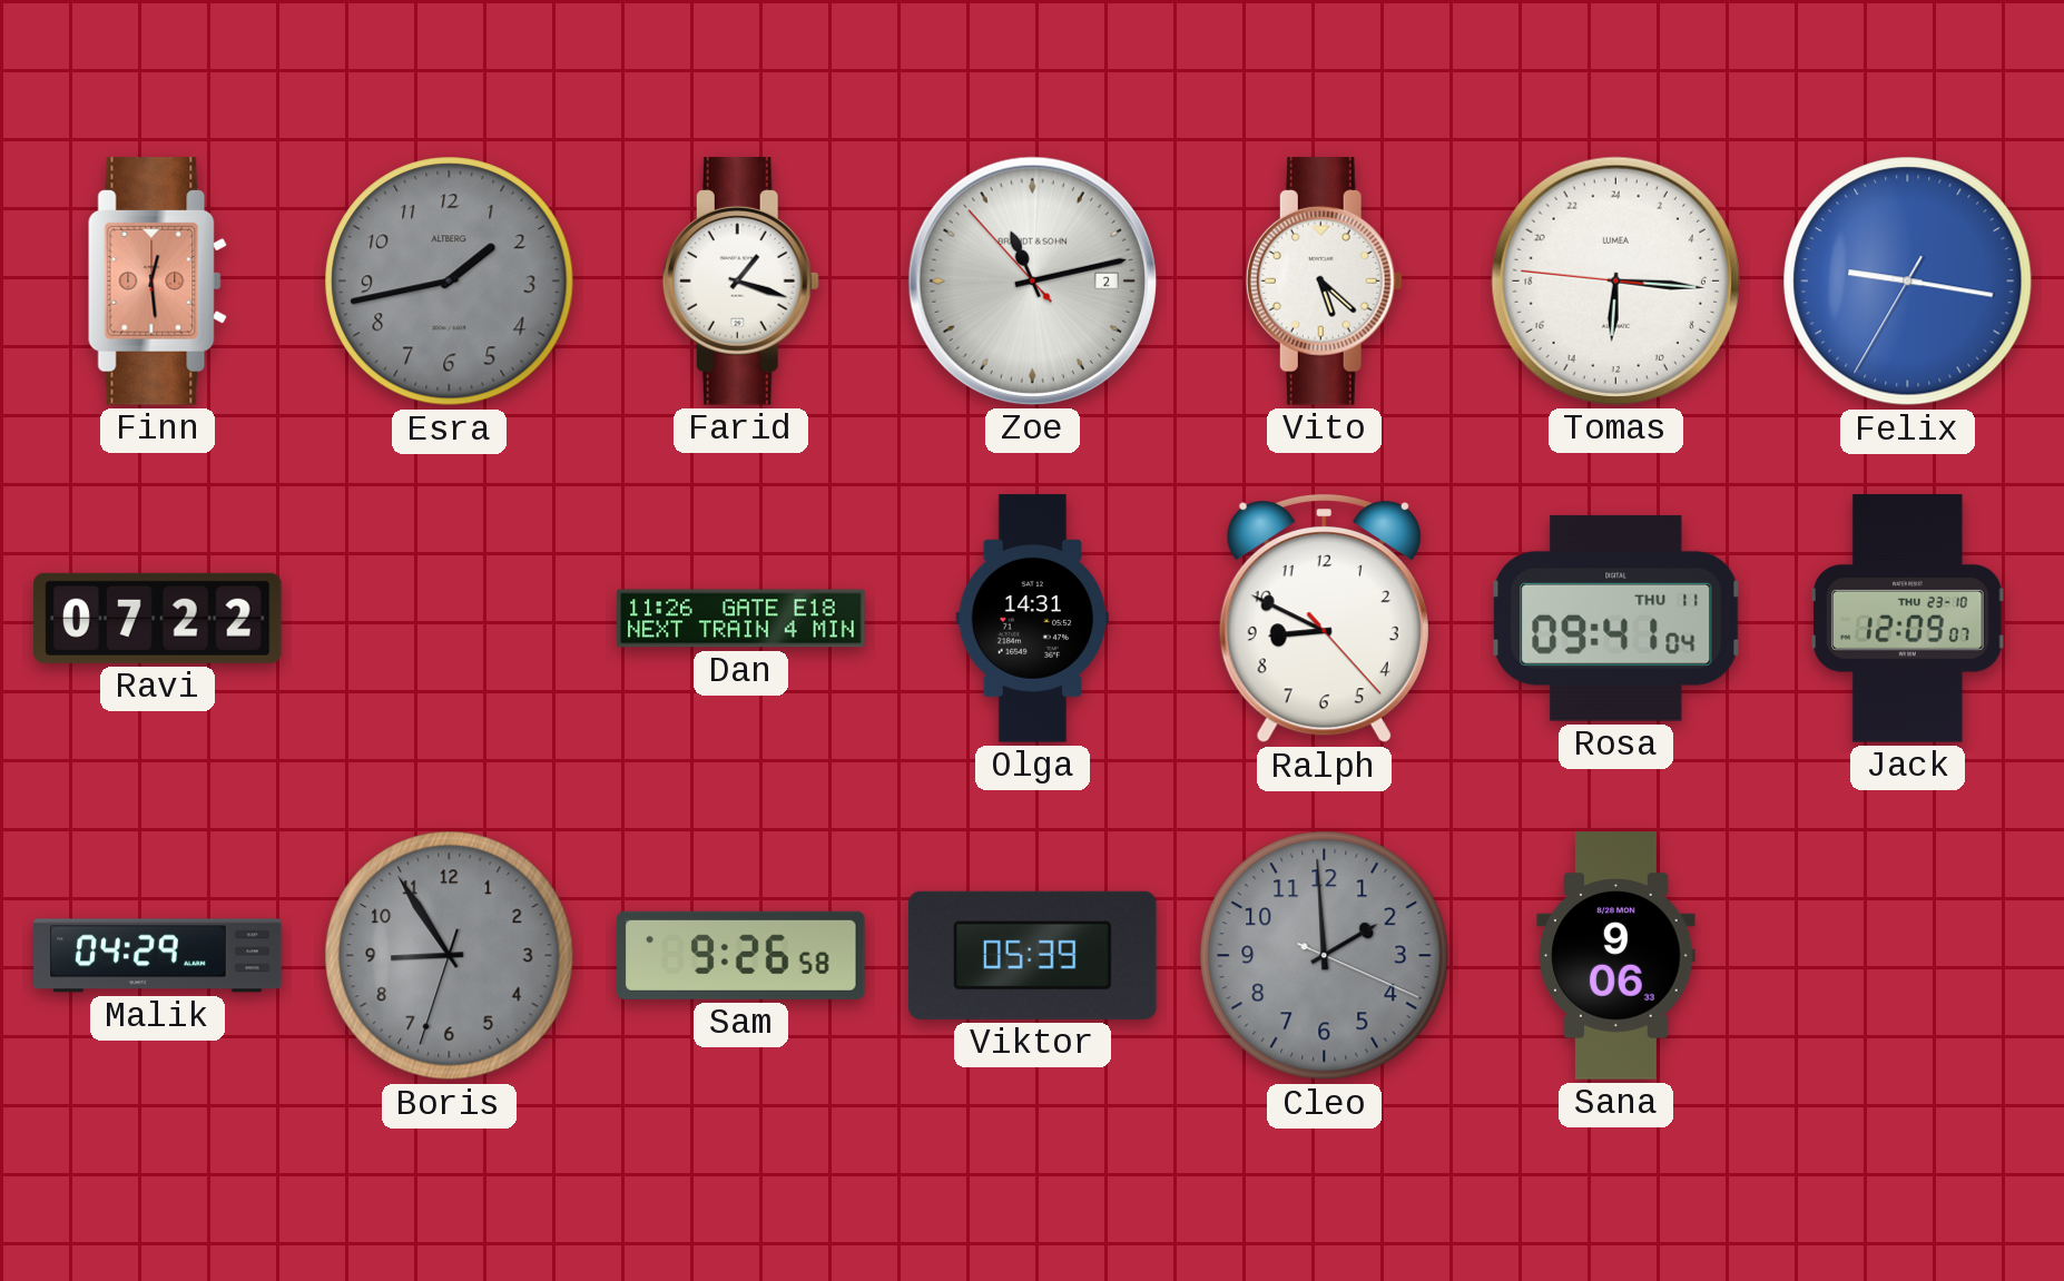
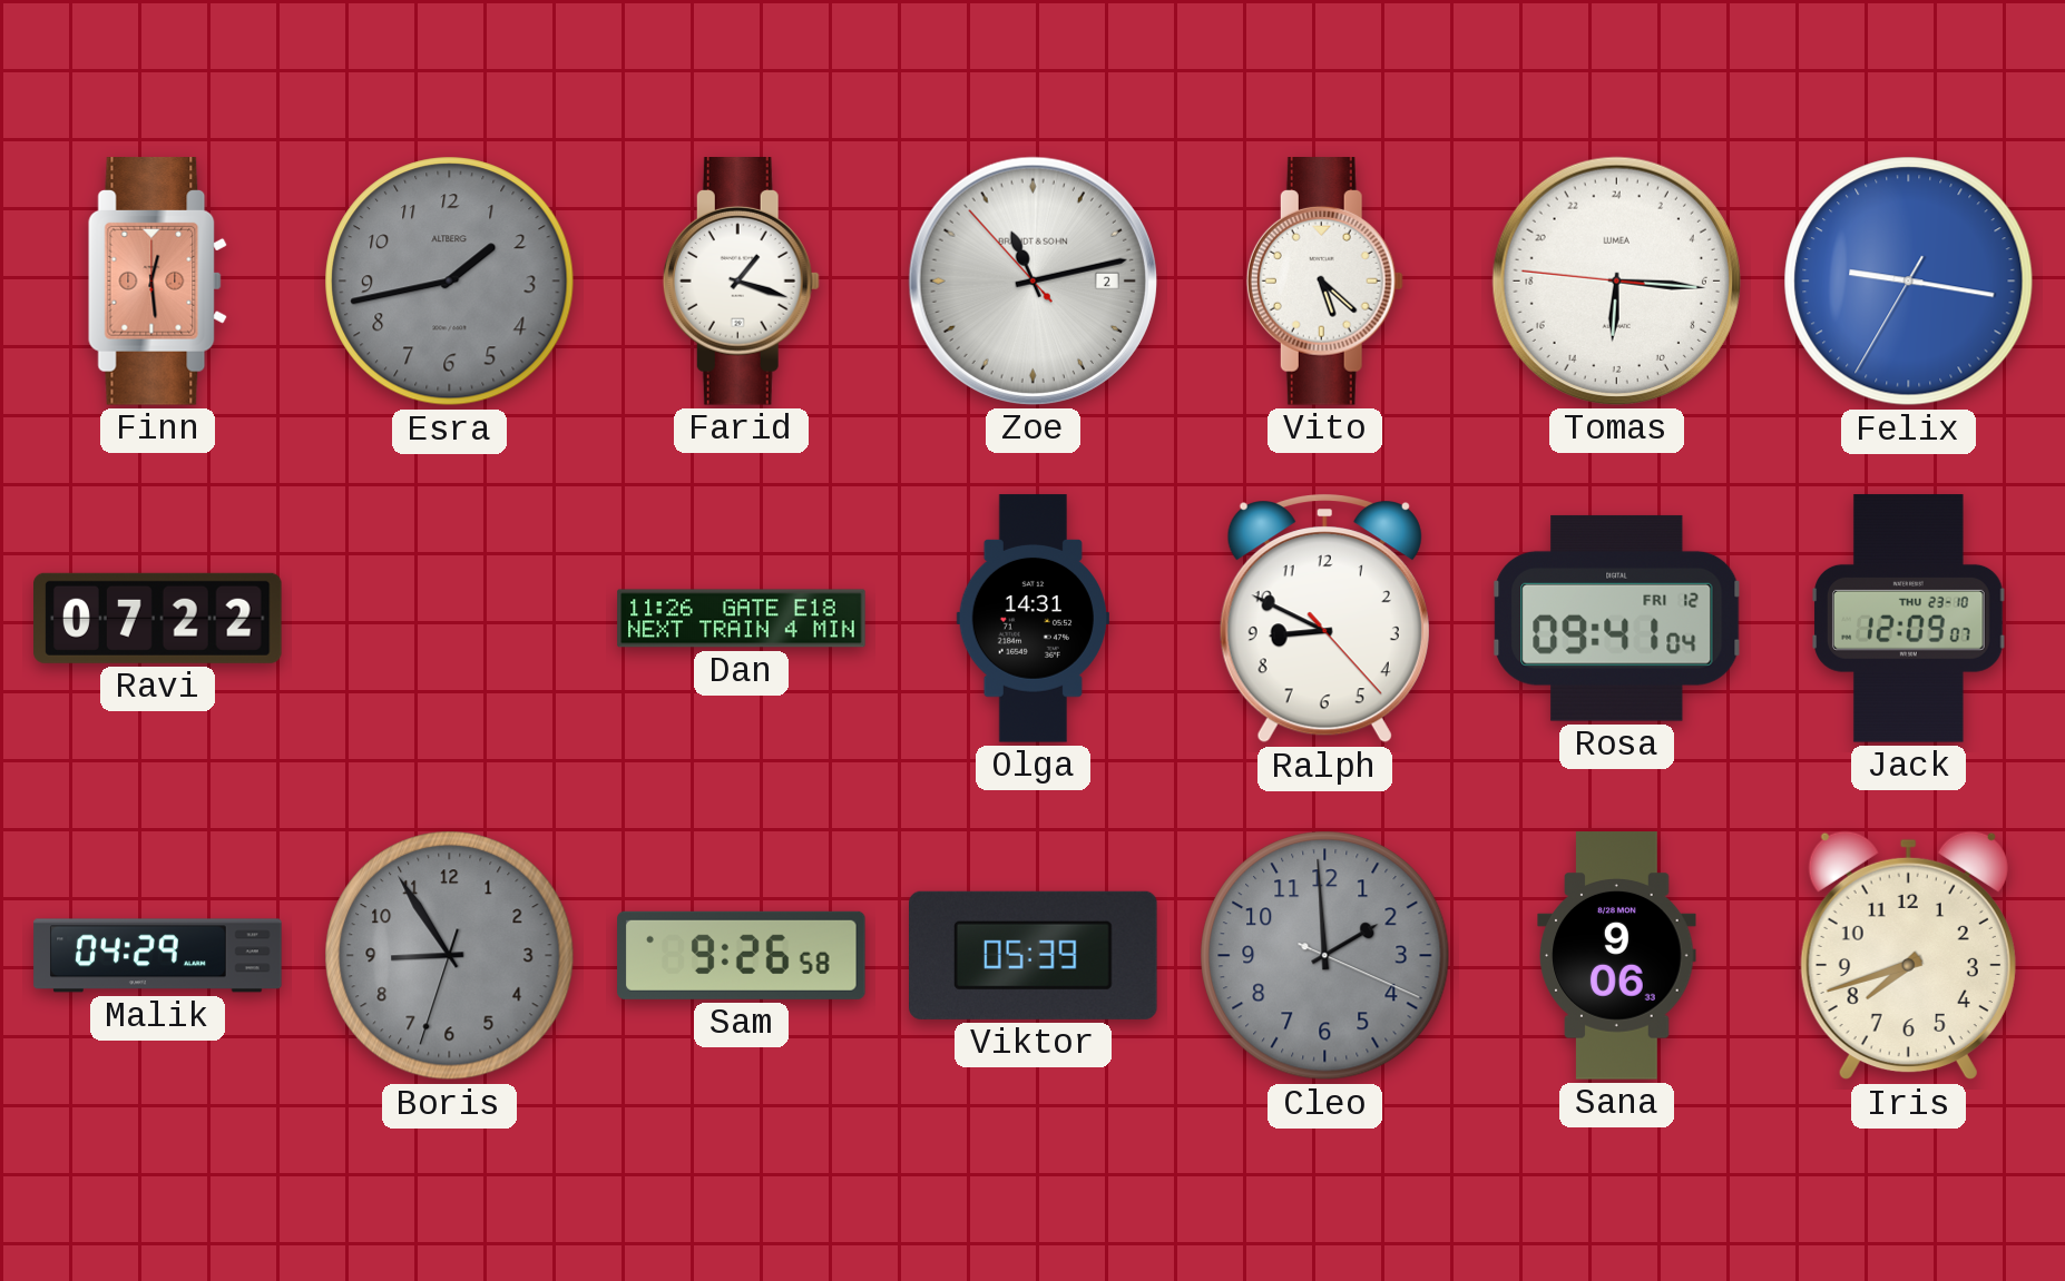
Rosa date: THU 11 -> FRI 12 (1617, 618)
Iris: none -> 7:42 (1908, 956)
